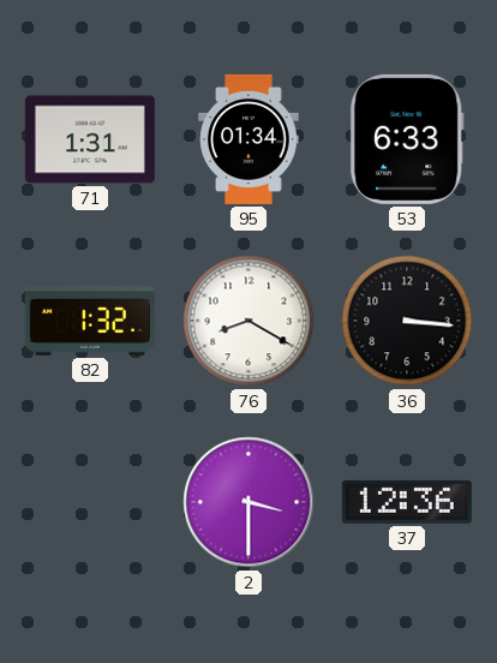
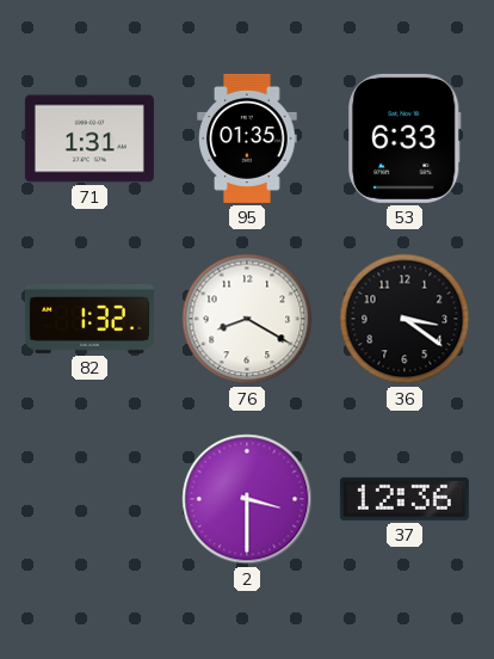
95: 01:34 -> 01:35 (247, 138)
36: 3:16 -> 3:21 (405, 319)
